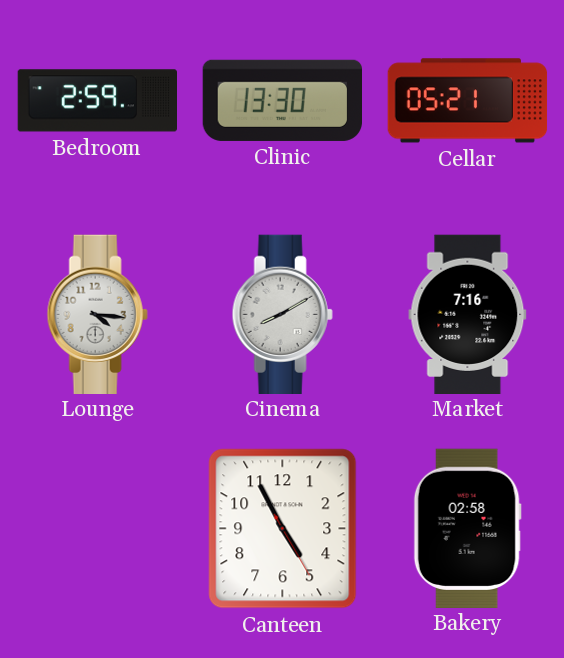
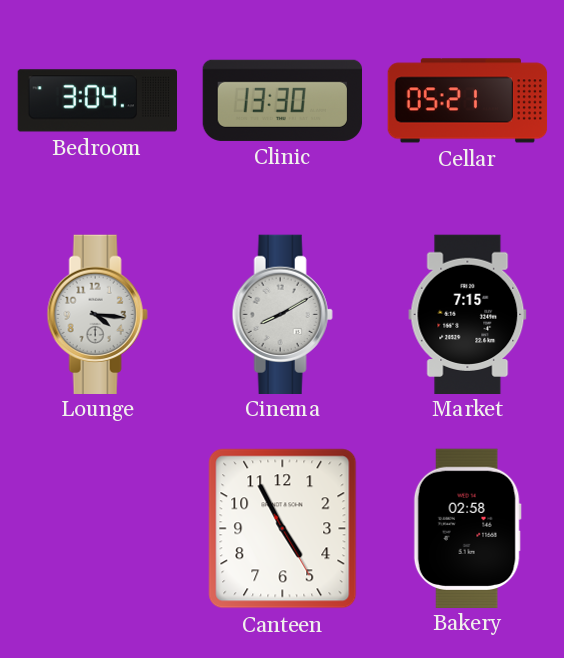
Bedroom: 2:59 -> 3:04 (97, 101)
Market: 7:16 -> 7:15 (468, 314)
